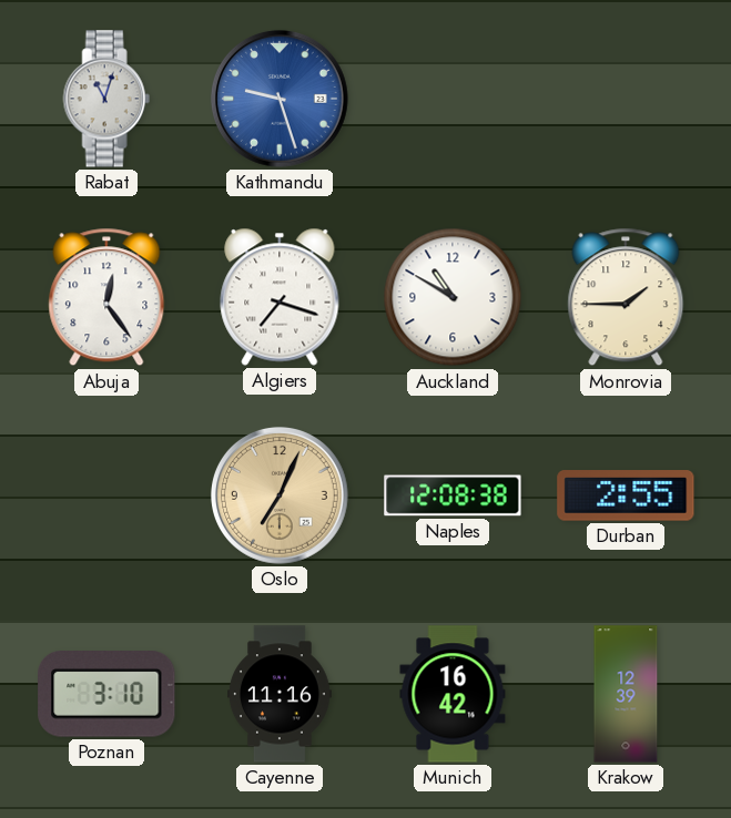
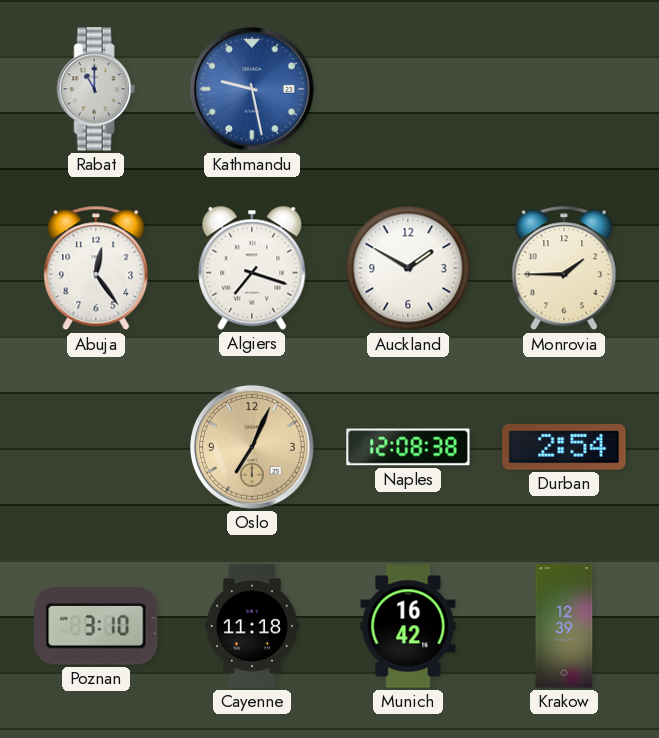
Rabat: 11:03 -> 11:00 (96, 89)
Kathmandu: 9:27 -> 9:28 (252, 89)
Auckland: 10:50 -> 1:50 (408, 268)
Durban: 2:55 -> 2:54 (564, 447)
Cayenne: 11:16 -> 11:18 (253, 626)
